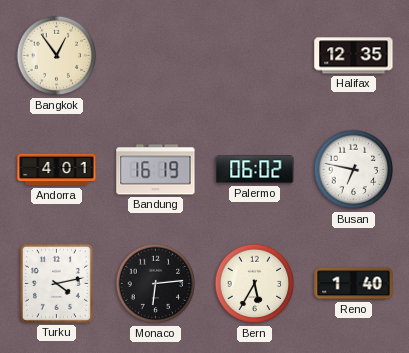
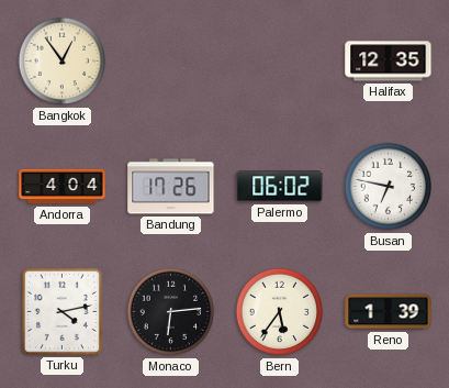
Andorra: 4:01 -> 4:04 (63, 187)
Bandung: 16:19 -> 17:26 (171, 187)
Bern: 5:35 -> 5:36 (280, 312)
Reno: 1:40 -> 1:39 (389, 312)
